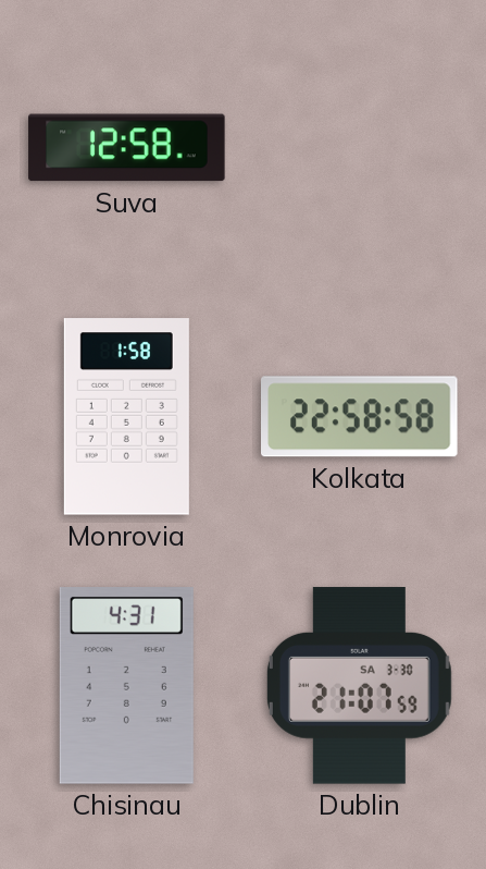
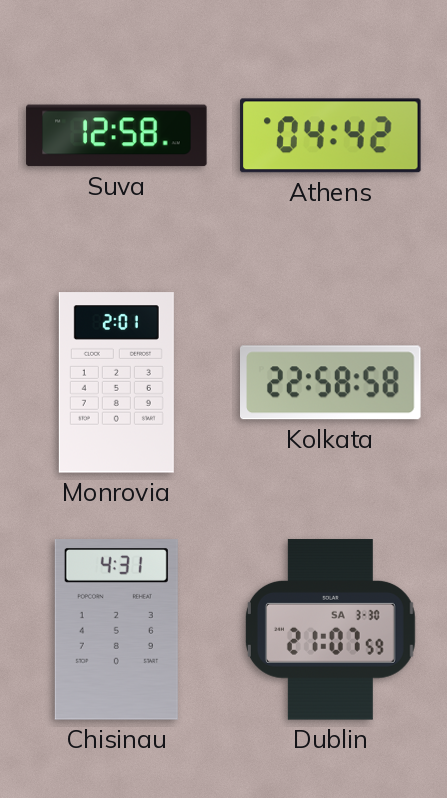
Athens: none -> 04:42 (331, 136)
Monrovia: 1:58 -> 2:01 (116, 383)
